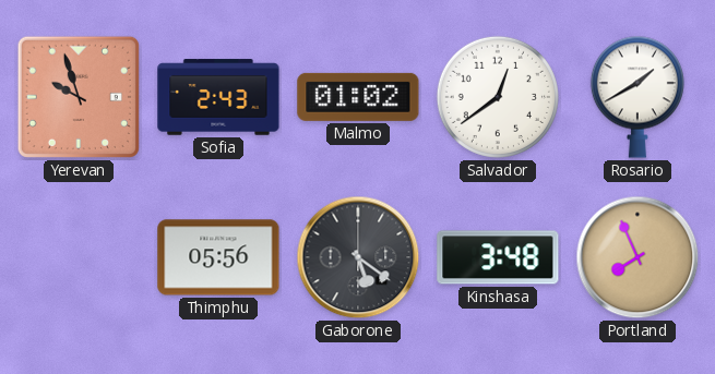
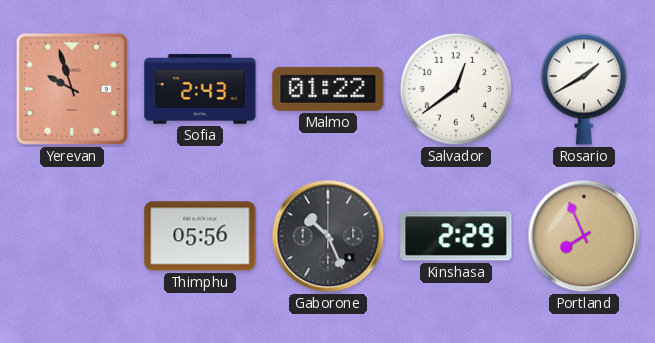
Malmo: 01:02 -> 01:22 (328, 89)
Gaborone: 5:21 -> 10:26 (328, 236)
Kinshasa: 3:48 -> 2:29 (456, 236)
